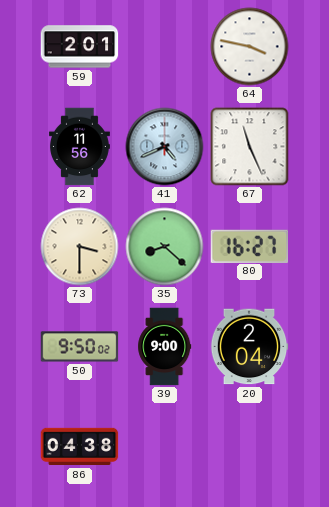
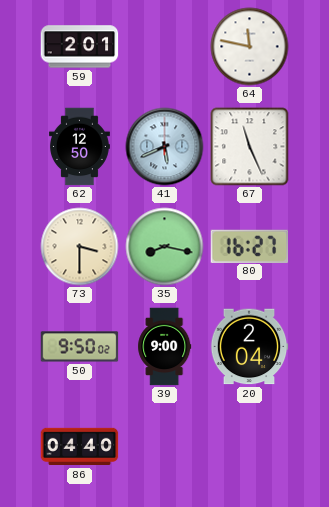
64: 3:47 -> 11:47 (250, 47)
62: 11:56 -> 12:50 (79, 147)
41: 4:41 -> 5:41 (165, 147)
35: 8:22 -> 8:17 (165, 247)
86: 04:38 -> 04:40 (80, 447)
